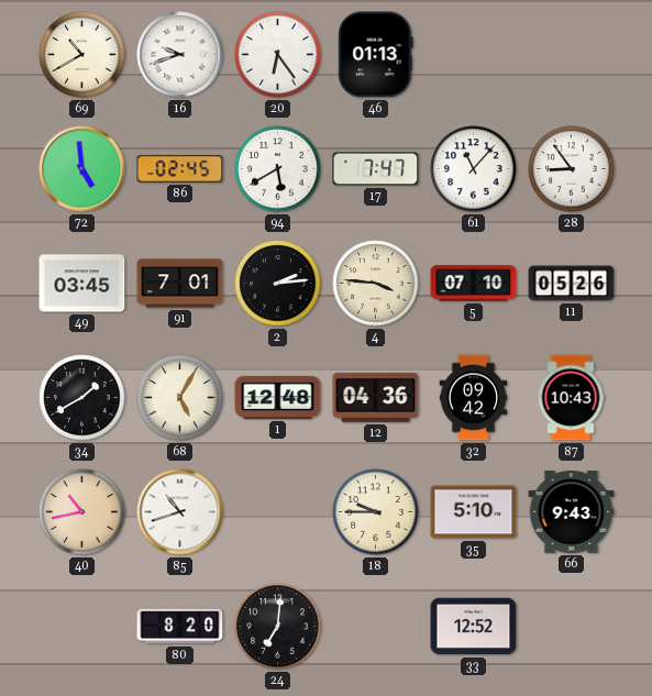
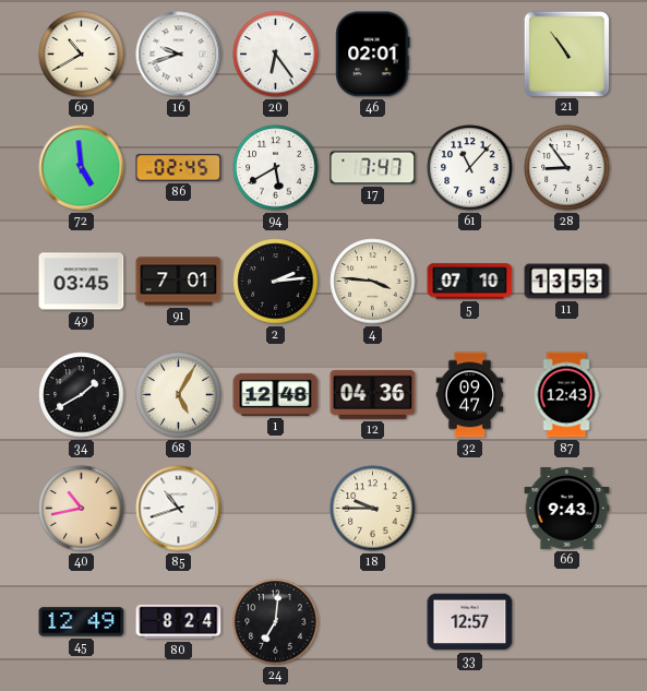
46: 01:13 -> 02:01 (373, 55)
21: none -> 10:54 (566, 53)
11: 05:26 -> 13:53 (567, 282)
32: 09:42 -> 09:47 (470, 395)
87: 10:43 -> 12:43 (566, 395)
35: 5:10 -> none (474, 512)
45: none -> 12:49 (82, 622)
80: 8:20 -> 8:24 (179, 622)
33: 12:52 -> 12:57 (470, 622)
